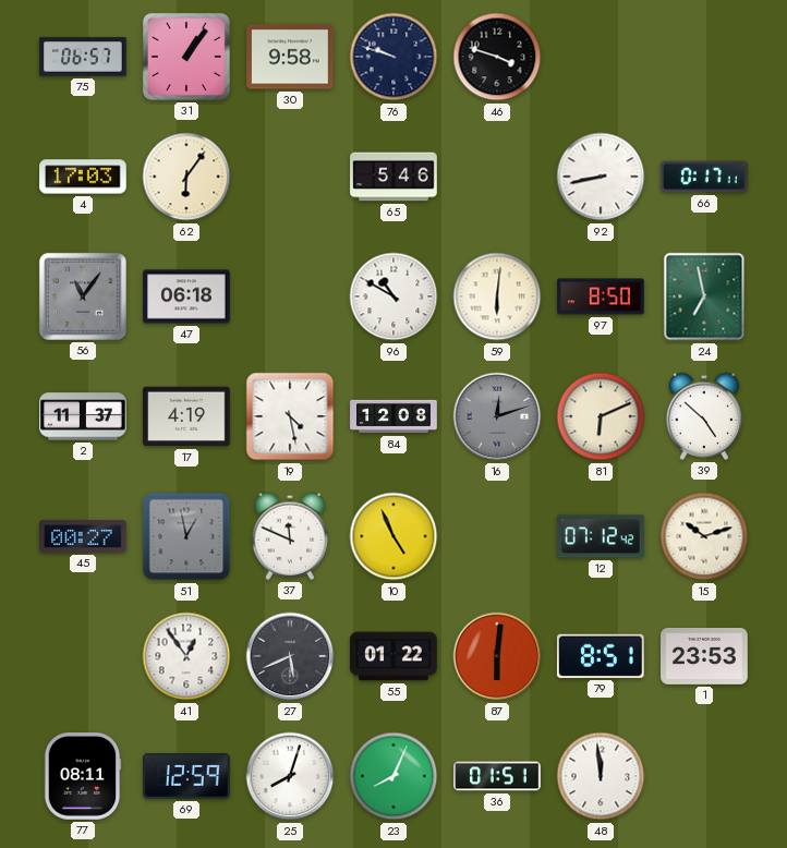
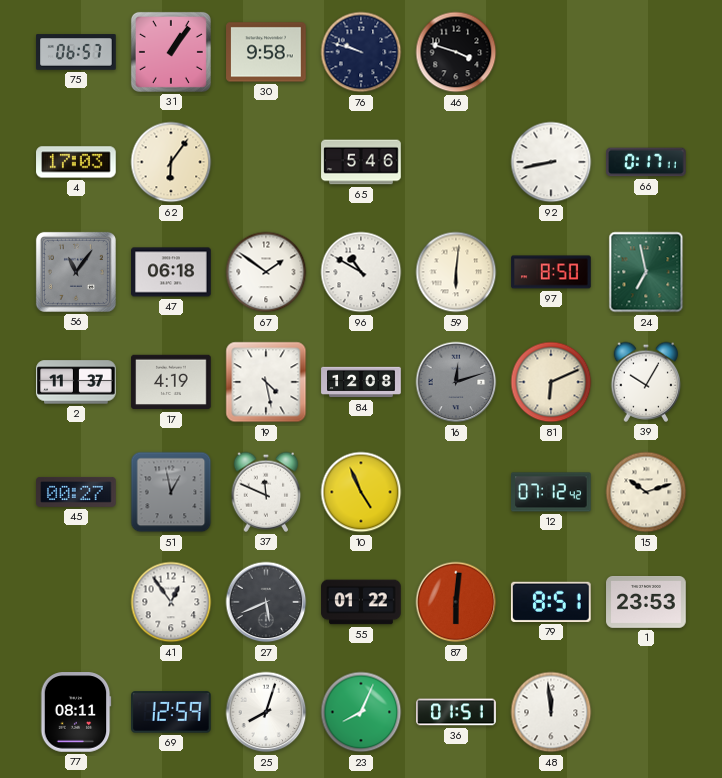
67: none -> 1:51 (266, 272)
39: 4:52 -> 10:05 (646, 382)
